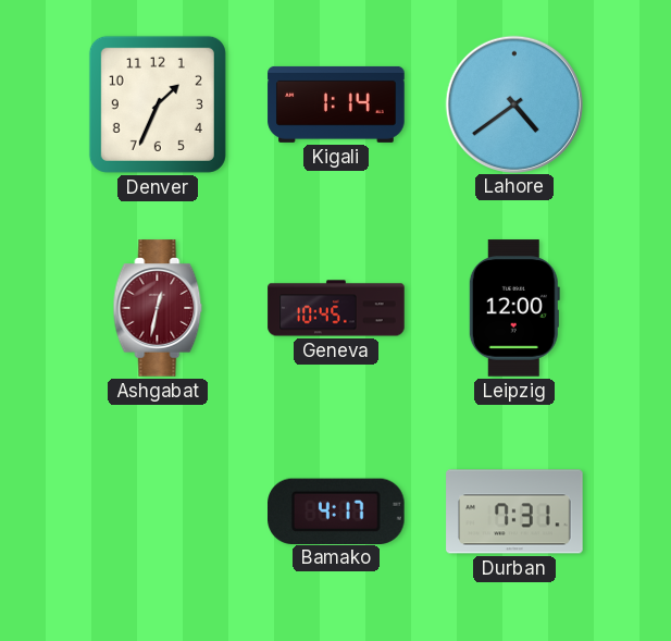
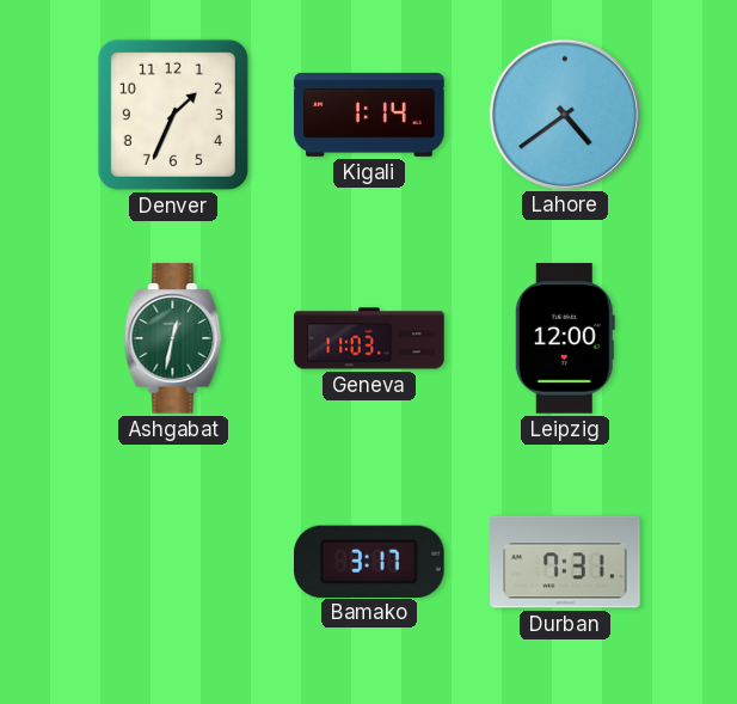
Ashgabat dial: burgundy -> green (173, 338)
Geneva: 10:45 -> 11:03 (369, 338)
Bamako: 4:17 -> 3:17 (370, 561)
